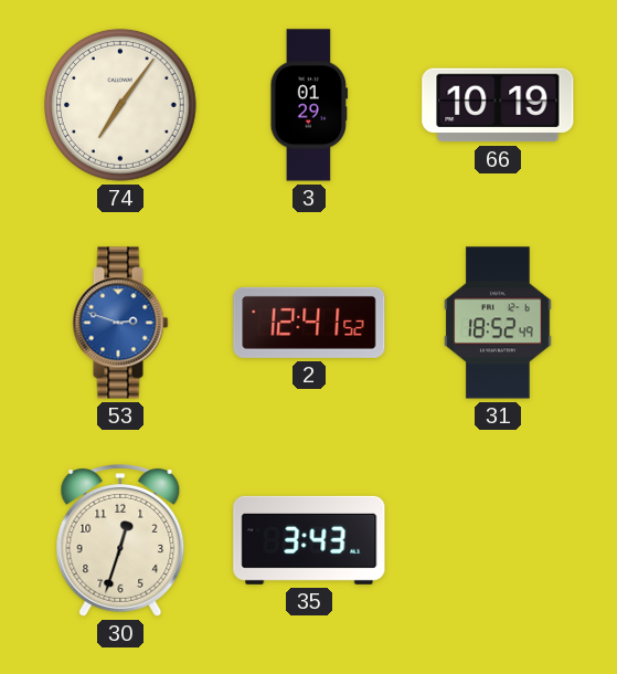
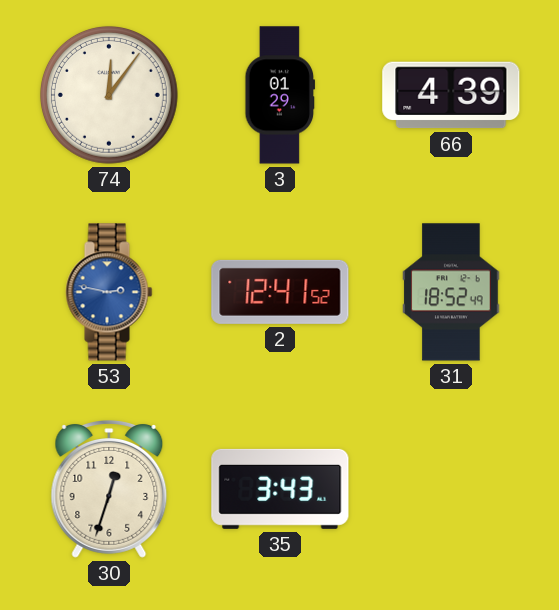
74: 7:06 -> 12:06 (109, 95)
66: 10:19 -> 4:39 (451, 95)
53: 2:48 -> 2:47 (109, 292)
